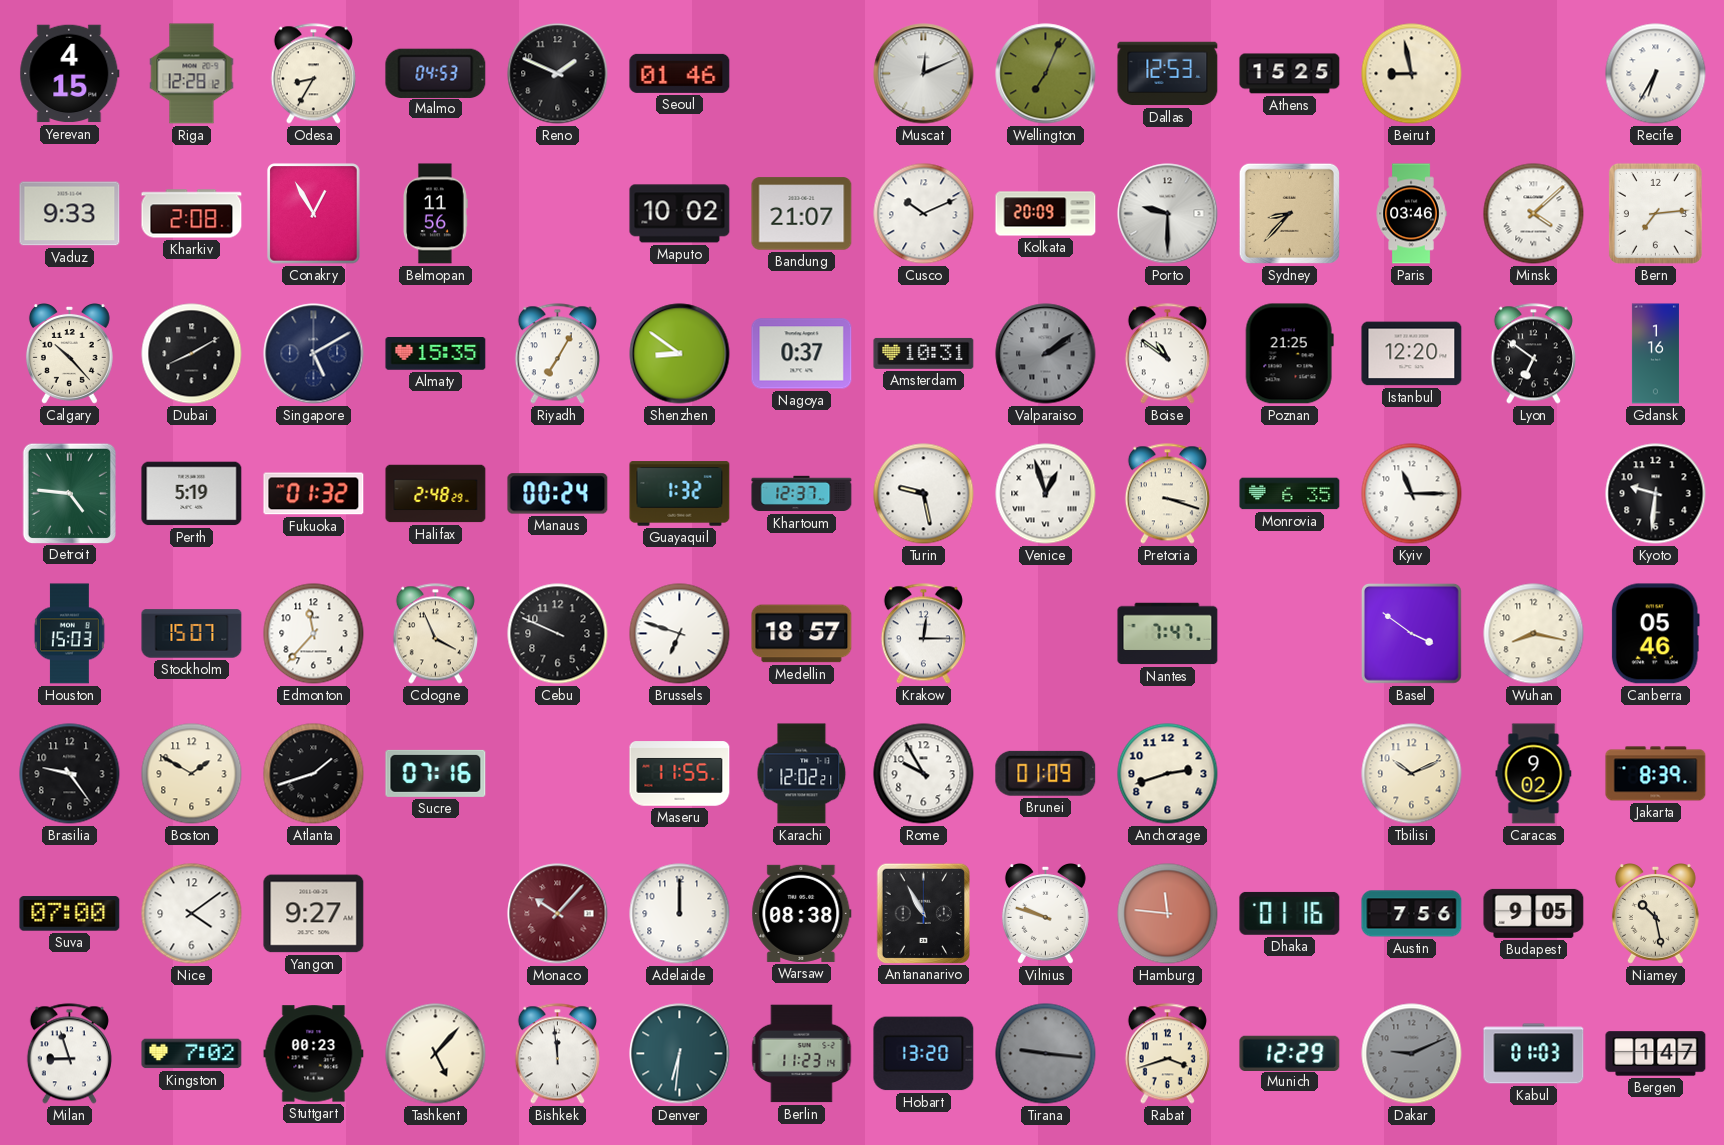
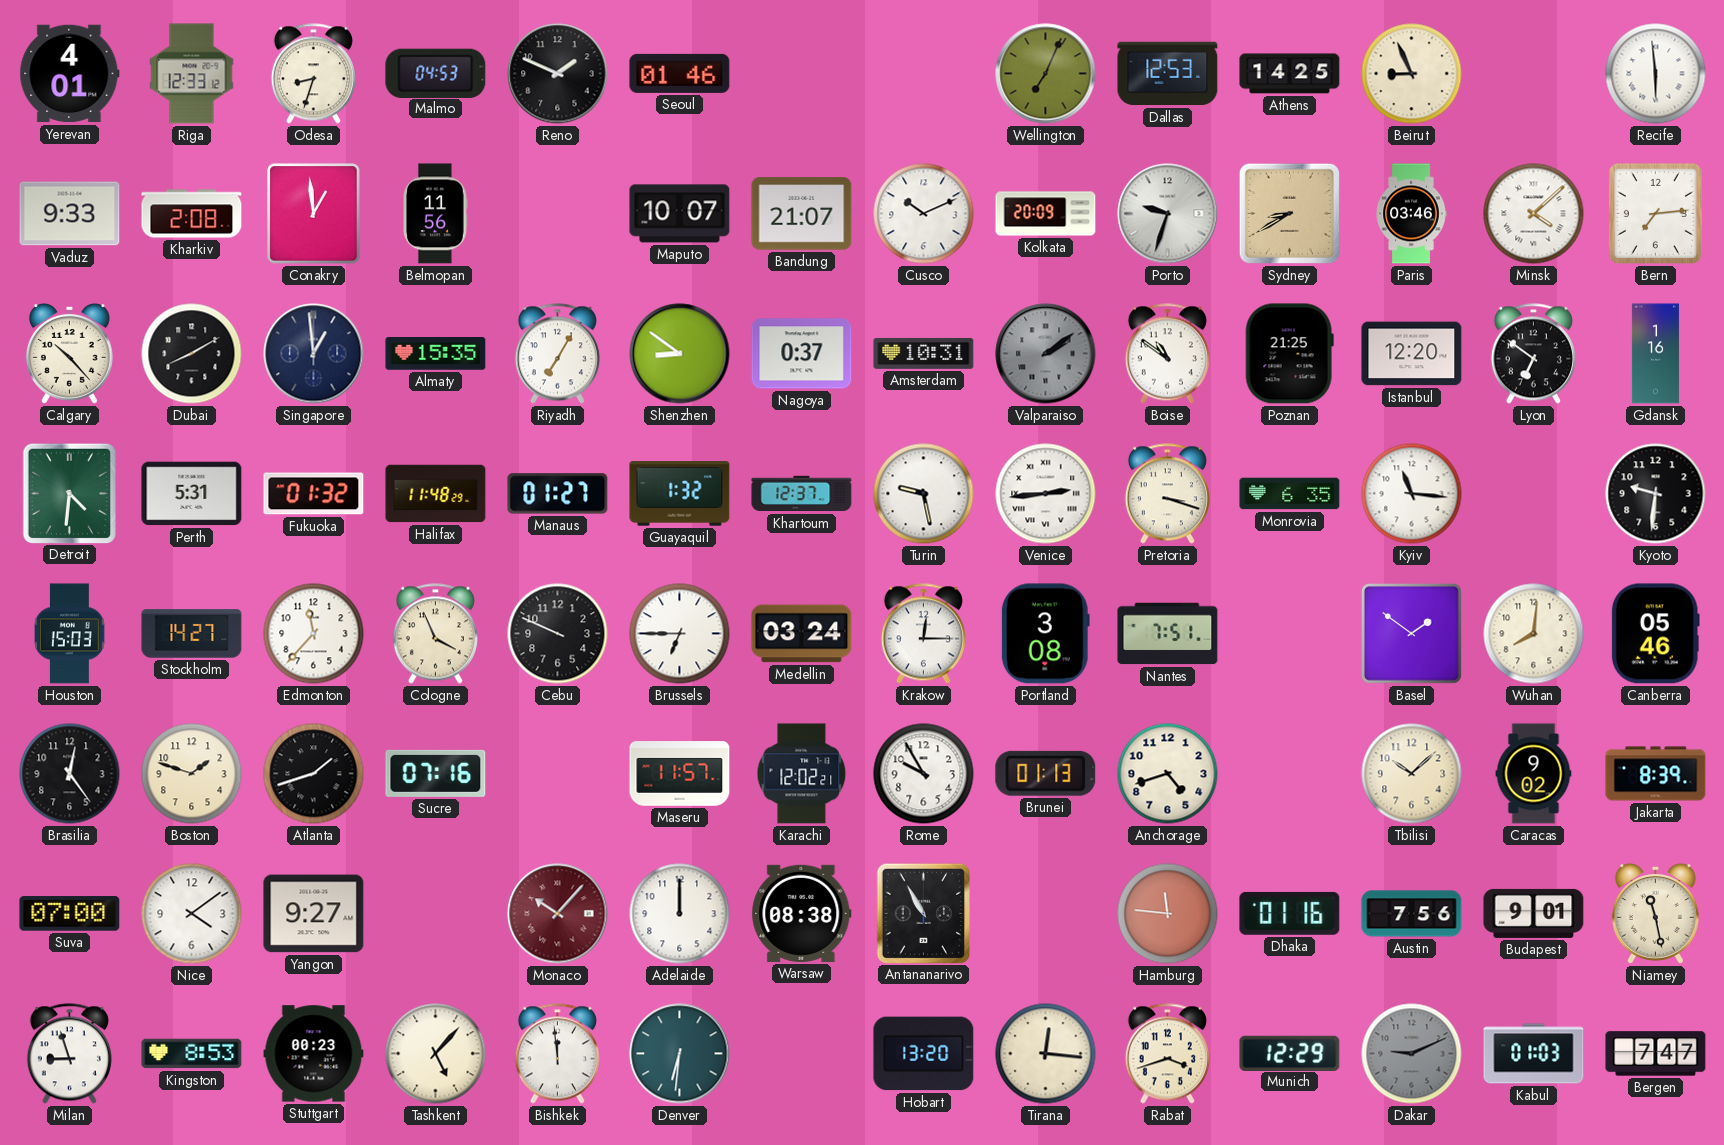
Yerevan: 4:15 -> 4:01 (70, 74)
Riga: 12:28 -> 12:33 (192, 74)
Odesa: 8:35 -> 8:33 (313, 74)
Muscat: 12:11 -> none (924, 74)
Athens: 15:25 -> 14:25 (1290, 74)
Beirut: 8:58 -> 8:56 (1412, 74)
Recife: 6:35 -> 5:59 (1656, 74)
Conakry: 12:55 -> 12:59 (314, 214)
Maputo: 10:02 -> 10:07 (680, 214)
Porto: 9:30 -> 9:33 (1168, 214)
Sydney: 8:37 -> 8:40 (1289, 213)
Singapore: 5:10 -> 12:59 (314, 354)
Detroit: 4:46 -> 4:31 (69, 493)
Perth: 5:19 -> 5:31 (192, 494)
Halifax: 2:48 -> 11:48 (436, 494)
Manaus: 00:24 -> 01:27 (558, 494)
Venice: 12:57 -> 2:44 (1046, 494)
Kyiv: 11:15 -> 11:16 (1412, 494)
Stockholm: 15:07 -> 14:27 (192, 634)
Brussels: 6:48 -> 6:45 (680, 634)
Medellin: 18:57 -> 03:24 (802, 634)
Portland: none -> 3:08 (1045, 634)
Nantes: 7:47 -> 7:51 (1168, 634)
Basel: 3:51 -> 1:51 (1411, 633)
Wuhan: 8:17 -> 8:01 (1534, 634)
Brasilia: 9:24 -> 12:24 (70, 774)
Boston: 1:50 -> 1:48 (192, 774)
Maseru: 11:55 -> 11:57 (680, 774)
Brunei: 01:09 -> 01:13 (1046, 773)
Anchorage: 2:42 -> 4:42 (1168, 774)
Tbilisi: 10:11 -> 10:08 (1412, 774)
Vilnius: 9:48 -> none (1045, 914)
Budapest: 9:05 -> 9:01 (1534, 913)
Niamey: 10:28 -> 11:28 (1655, 914)
Kingston: 7:02 -> 8:53 (192, 1054)
Berlin: 11:23 -> none (802, 1054)
Tirana: 9:16 -> 12:16 (1046, 1054)
Tirana dial: grey -> cream (1046, 1054)
Bergen: 1:47 -> 7:47 (1656, 1054)
